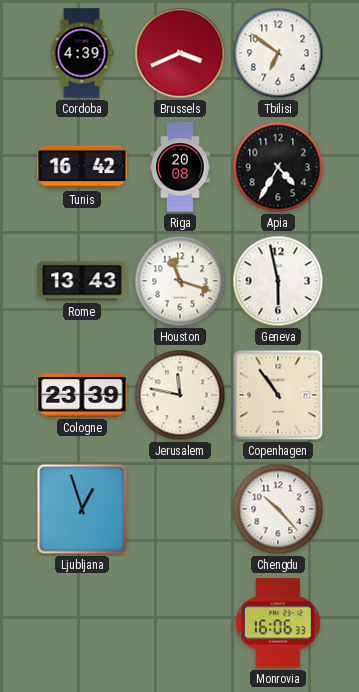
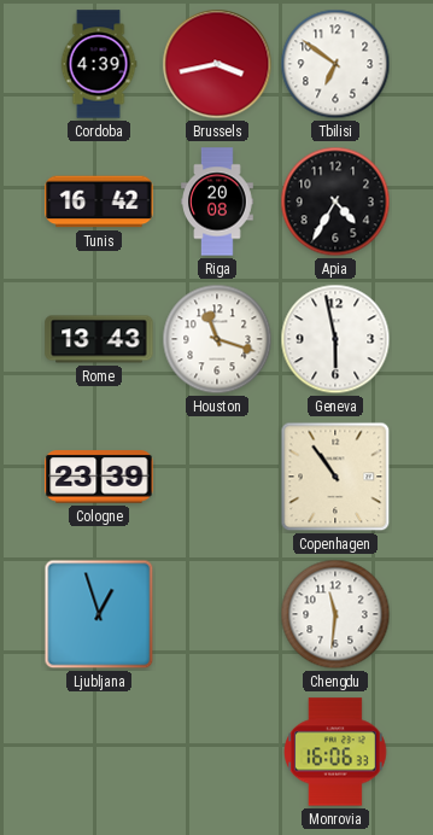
Brussels: 3:41 -> 3:43 (217, 64)
Jerusalem: 11:47 -> none (180, 395)
Chengdu: 10:23 -> 11:31 (335, 614)
